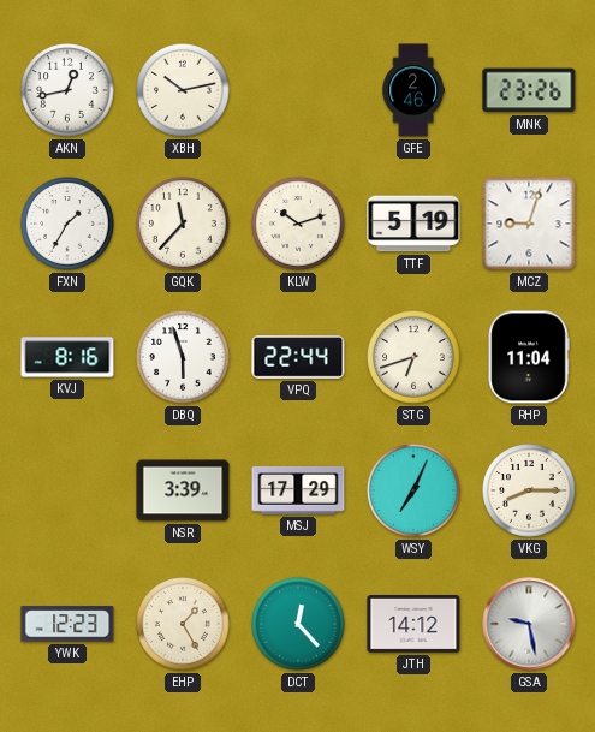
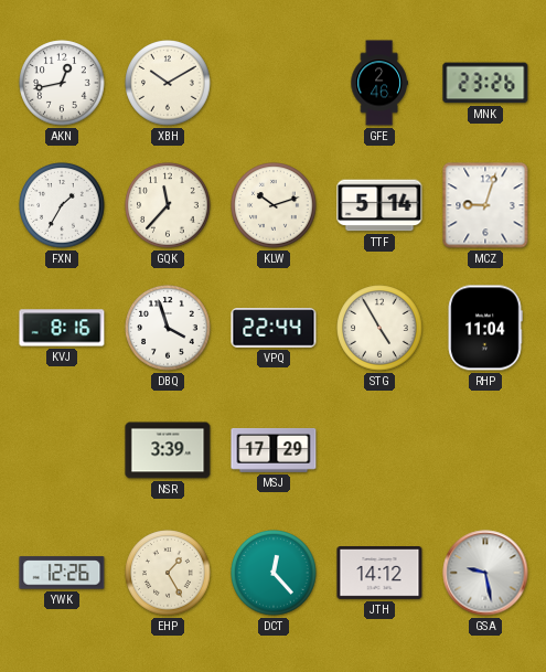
XBH: 10:13 -> 10:10 (168, 83)
TTF: 5:19 -> 5:14 (379, 205)
DBQ: 5:57 -> 3:57 (168, 328)
STG: 6:42 -> 4:55 (379, 328)
WSY: 7:04 -> none (413, 490)
VKG: 8:15 -> none (529, 490)
YWK: 12:23 -> 12:26 (62, 573)
